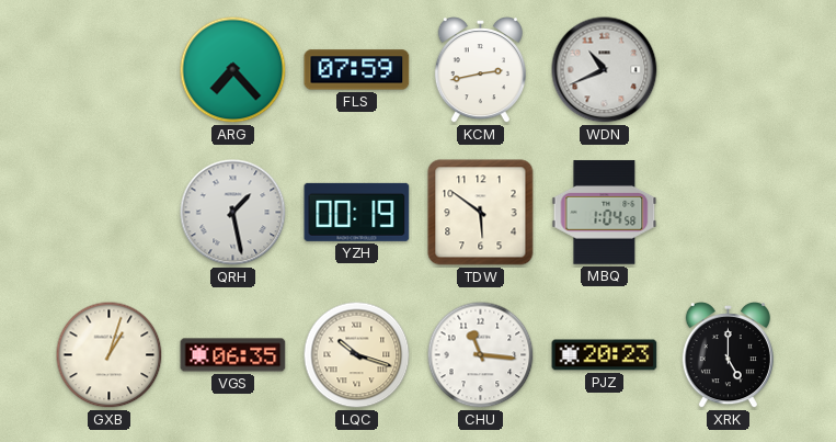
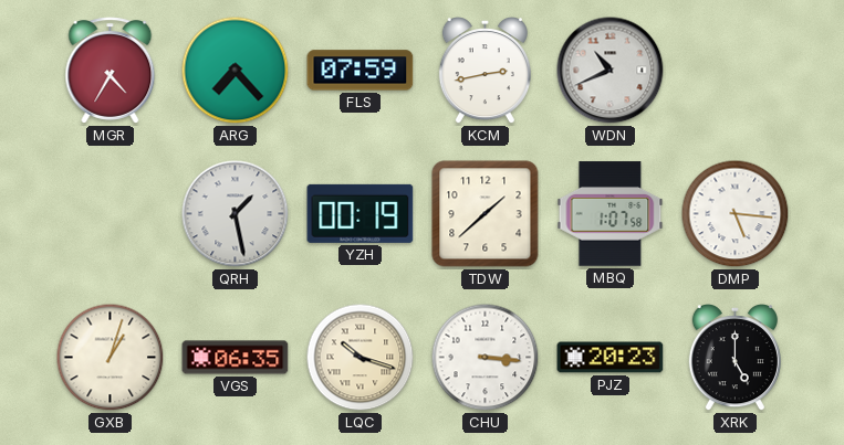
MGR: none -> 4:35 (111, 71)
TDW: 5:51 -> 1:38 (486, 214)
MBQ: 1:04 -> 1:07 (611, 214)
DMP: none -> 5:16 (736, 214)
CHU: 11:16 -> 3:16 (486, 358)
